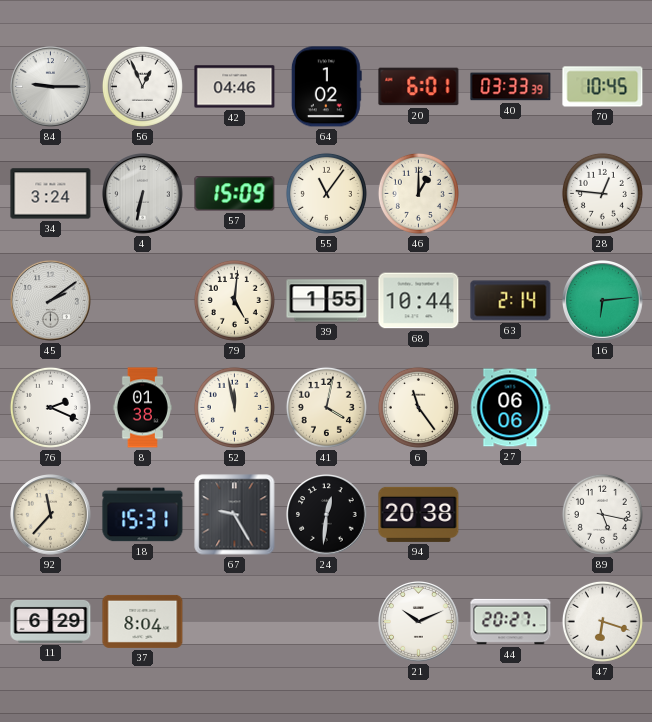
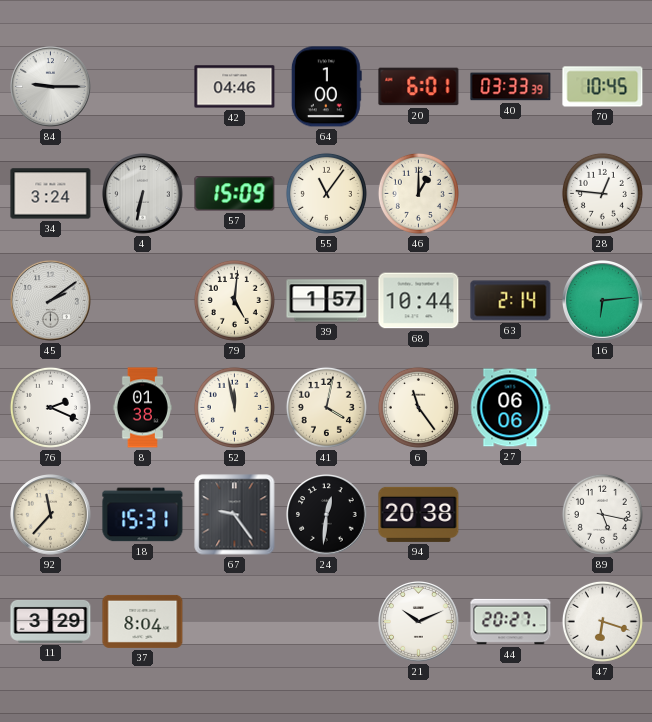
56: 12:56 -> none (142, 86)
64: 1:02 -> 1:00 (326, 87)
39: 1:55 -> 1:57 (327, 301)
67: 9:25 -> 9:24 (235, 515)
11: 6:29 -> 3:29 (51, 621)
